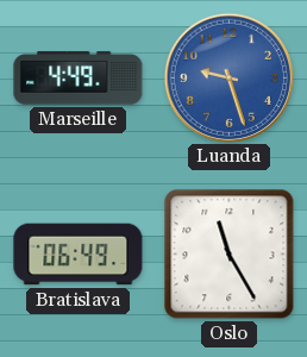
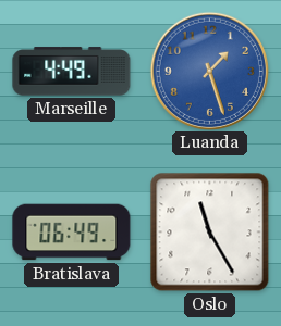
Luanda: 9:27 -> 1:27 (209, 71)
